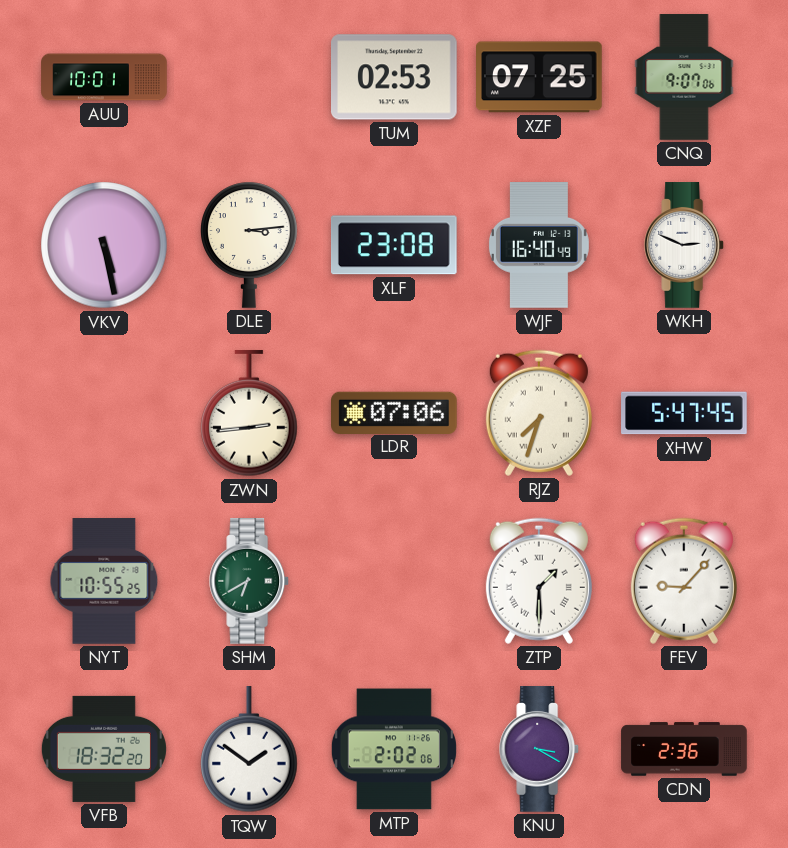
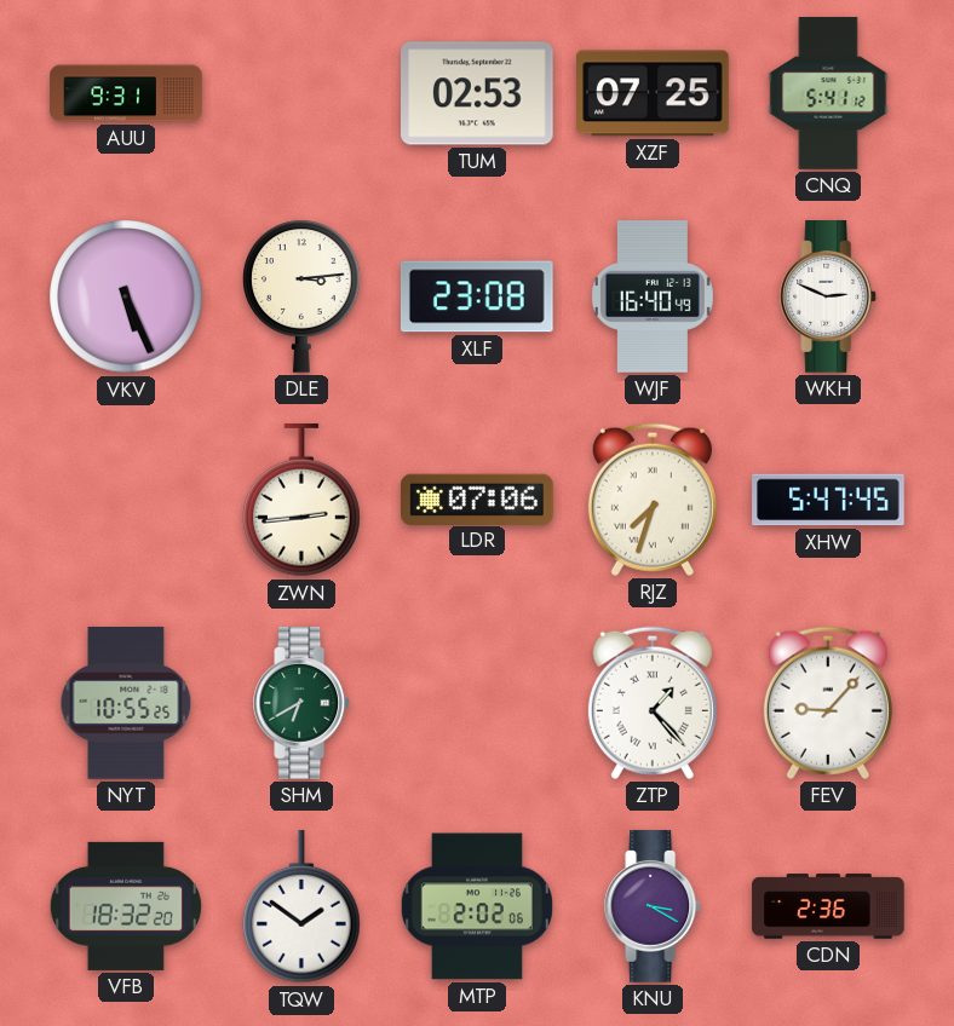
AUU: 10:01 -> 9:31 (126, 93)
CNQ: 9:07 -> 5:41 (828, 93)
VKV: 5:28 -> 5:26 (126, 296)
ZTP: 1:30 -> 1:23 (653, 703)
